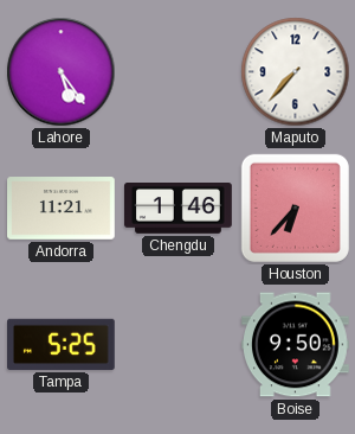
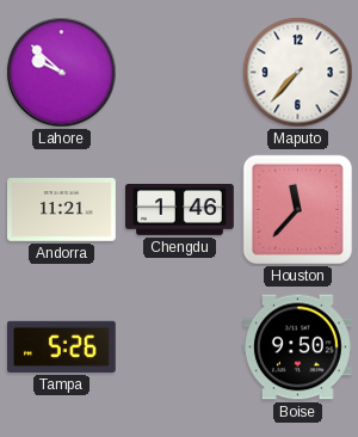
Lahore: 5:24 -> 9:52 (62, 73)
Houston: 6:37 -> 11:37 (297, 209)
Tampa: 5:25 -> 5:26 (62, 346)
